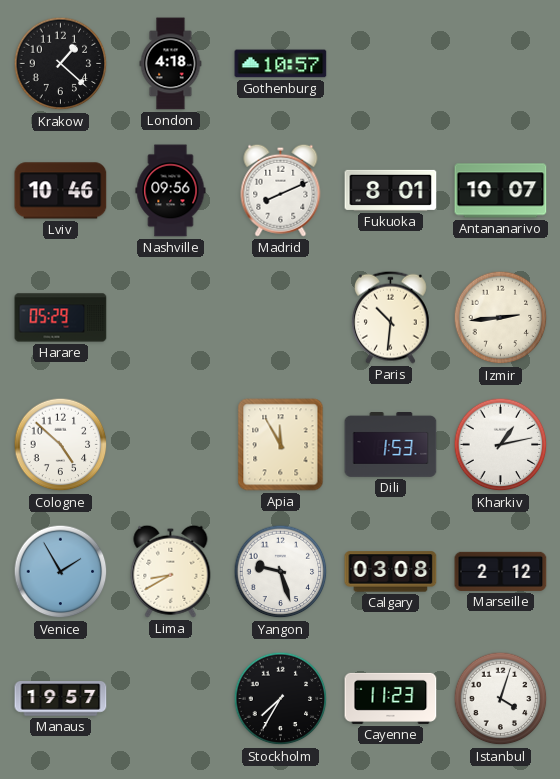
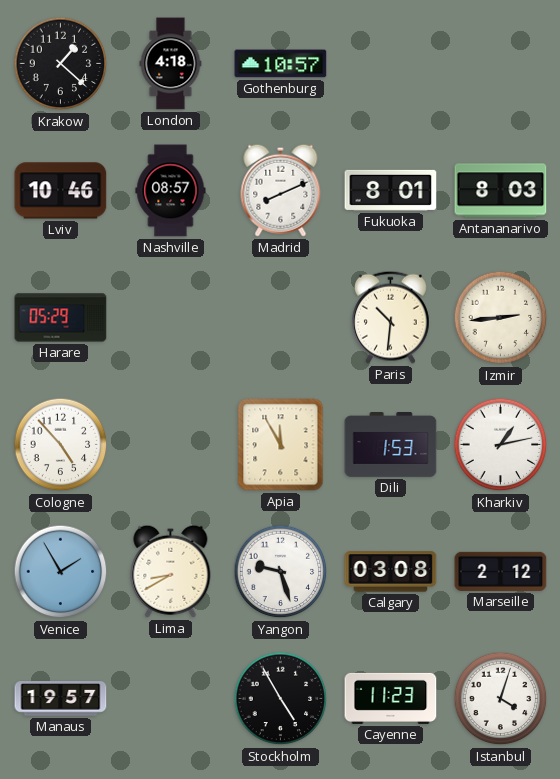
Nashville: 09:56 -> 08:57 (171, 191)
Antananarivo: 10:07 -> 8:03 (501, 191)
Cologne: 4:52 -> 4:53 (61, 445)
Stockholm: 7:35 -> 4:55 (281, 699)
